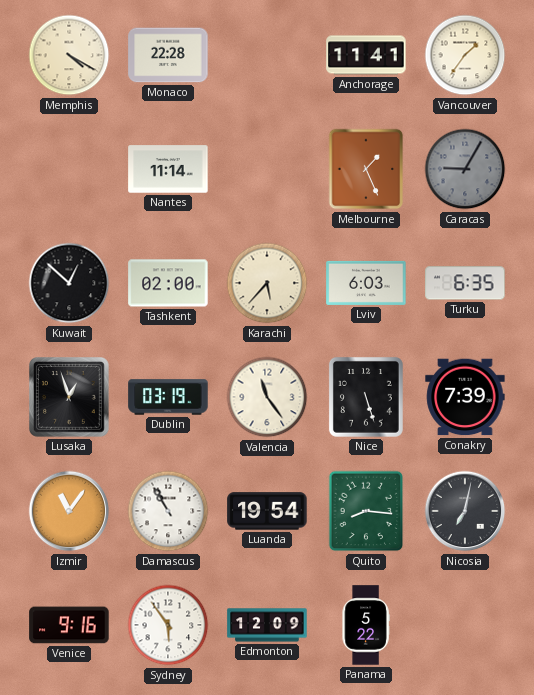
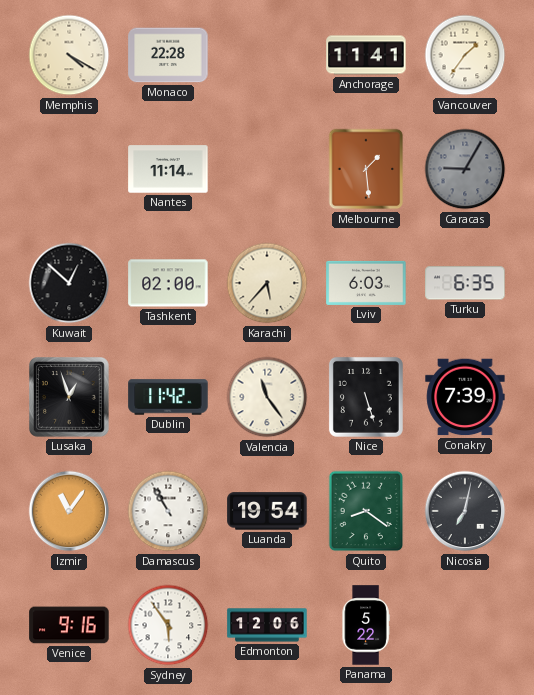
Melbourne: 1:26 -> 1:29 (366, 169)
Dublin: 03:19 -> 11:42 (168, 397)
Quito: 8:16 -> 8:21 (366, 511)
Edmonton: 12:09 -> 12:06 (267, 625)
